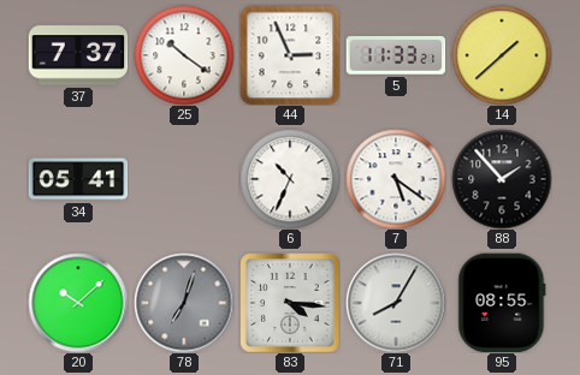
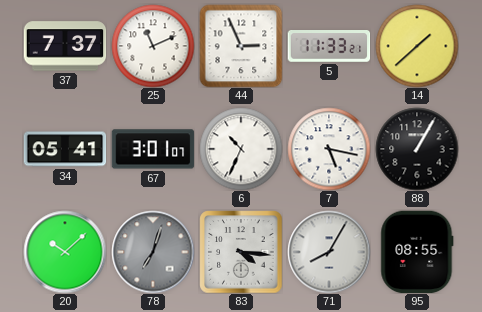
25: 10:21 -> 11:11 (153, 46)
67: none -> 3:01 (153, 149)
7: 5:21 -> 5:17 (329, 149)
88: 1:53 -> 1:05 (417, 149)
